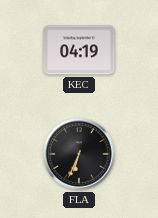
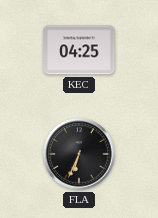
KEC: 04:19 -> 04:25 (79, 50)
